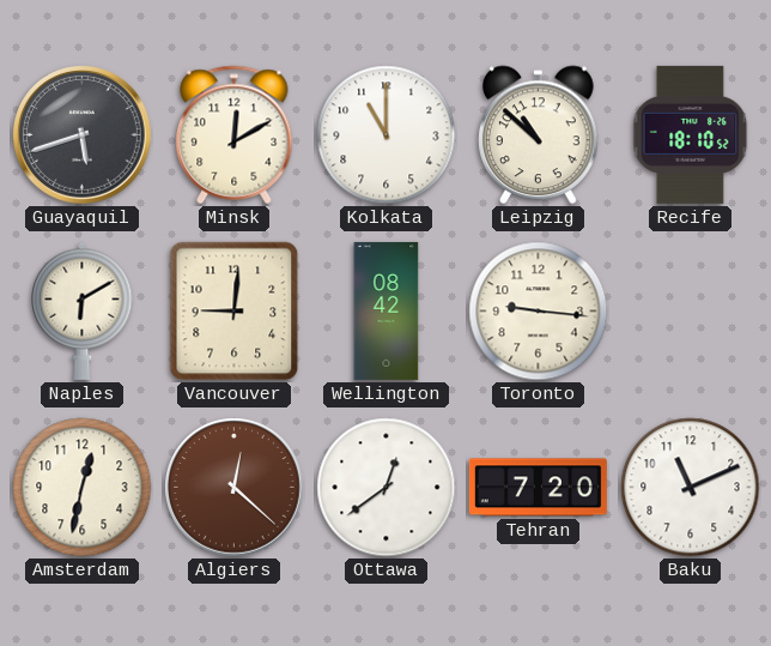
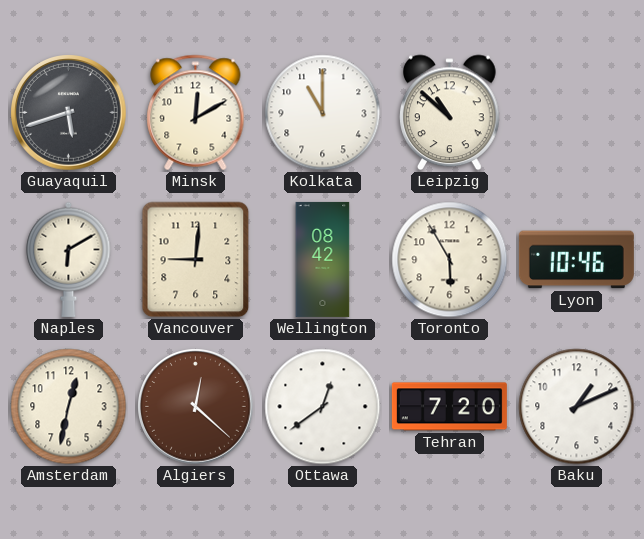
Recife: 18:10 -> none (691, 134)
Toronto: 9:16 -> 5:55 (450, 260)
Lyon: none -> 10:46 (576, 260)
Baku: 11:11 -> 1:11 (577, 407)
